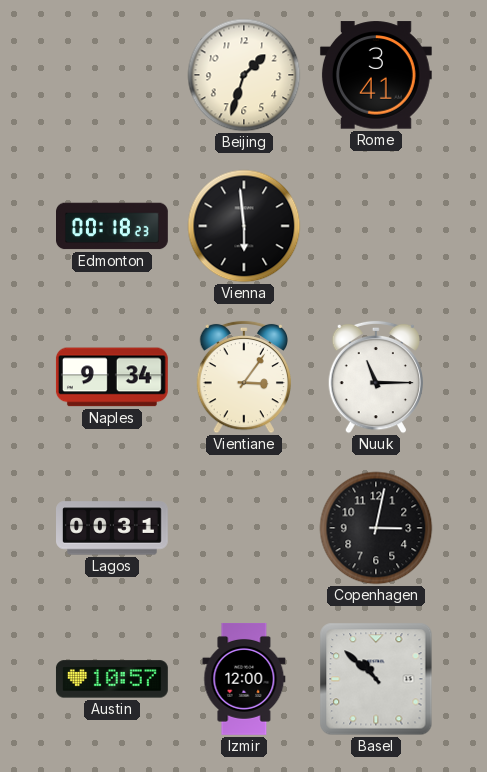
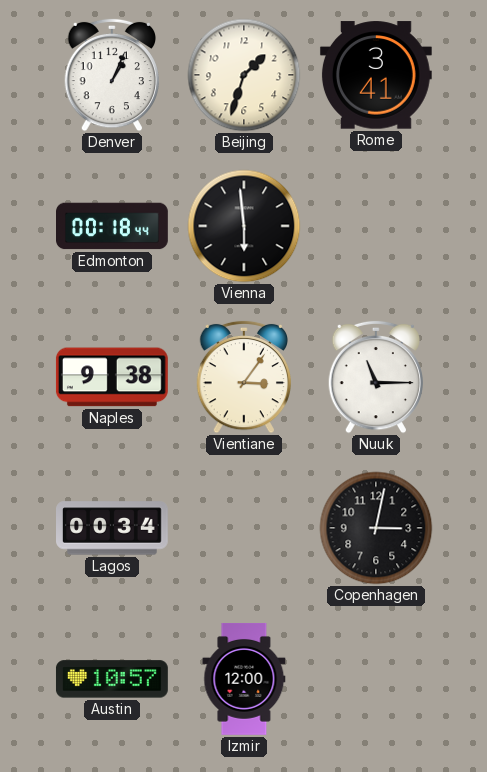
Denver: none -> 1:04 (111, 75)
Edmonton: 00:18:23 -> 00:18:44 (113, 226)
Naples: 9:34 -> 9:38 (112, 377)
Lagos: 00:31 -> 00:34 (113, 528)
Basel: 10:52 -> none (376, 679)
